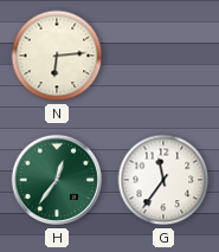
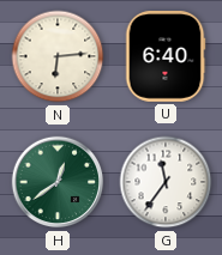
U: none -> 6:40 (166, 57)
H: 12:36 -> 12:39 (58, 182)
